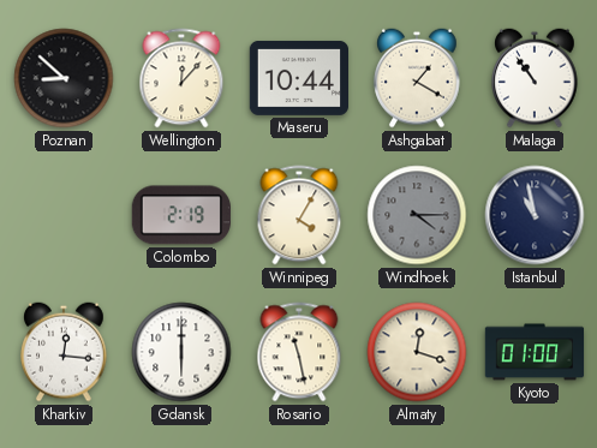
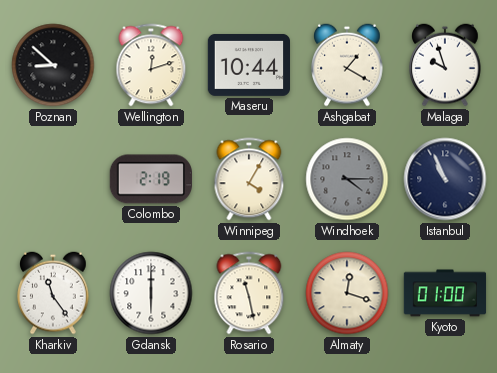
Wellington: 12:07 -> 12:12 (151, 65)
Malaga: 10:54 -> 9:57 (446, 65)
Istanbul: 10:58 -> 10:56 (445, 179)
Kharkiv: 12:16 -> 11:24 (54, 293)
